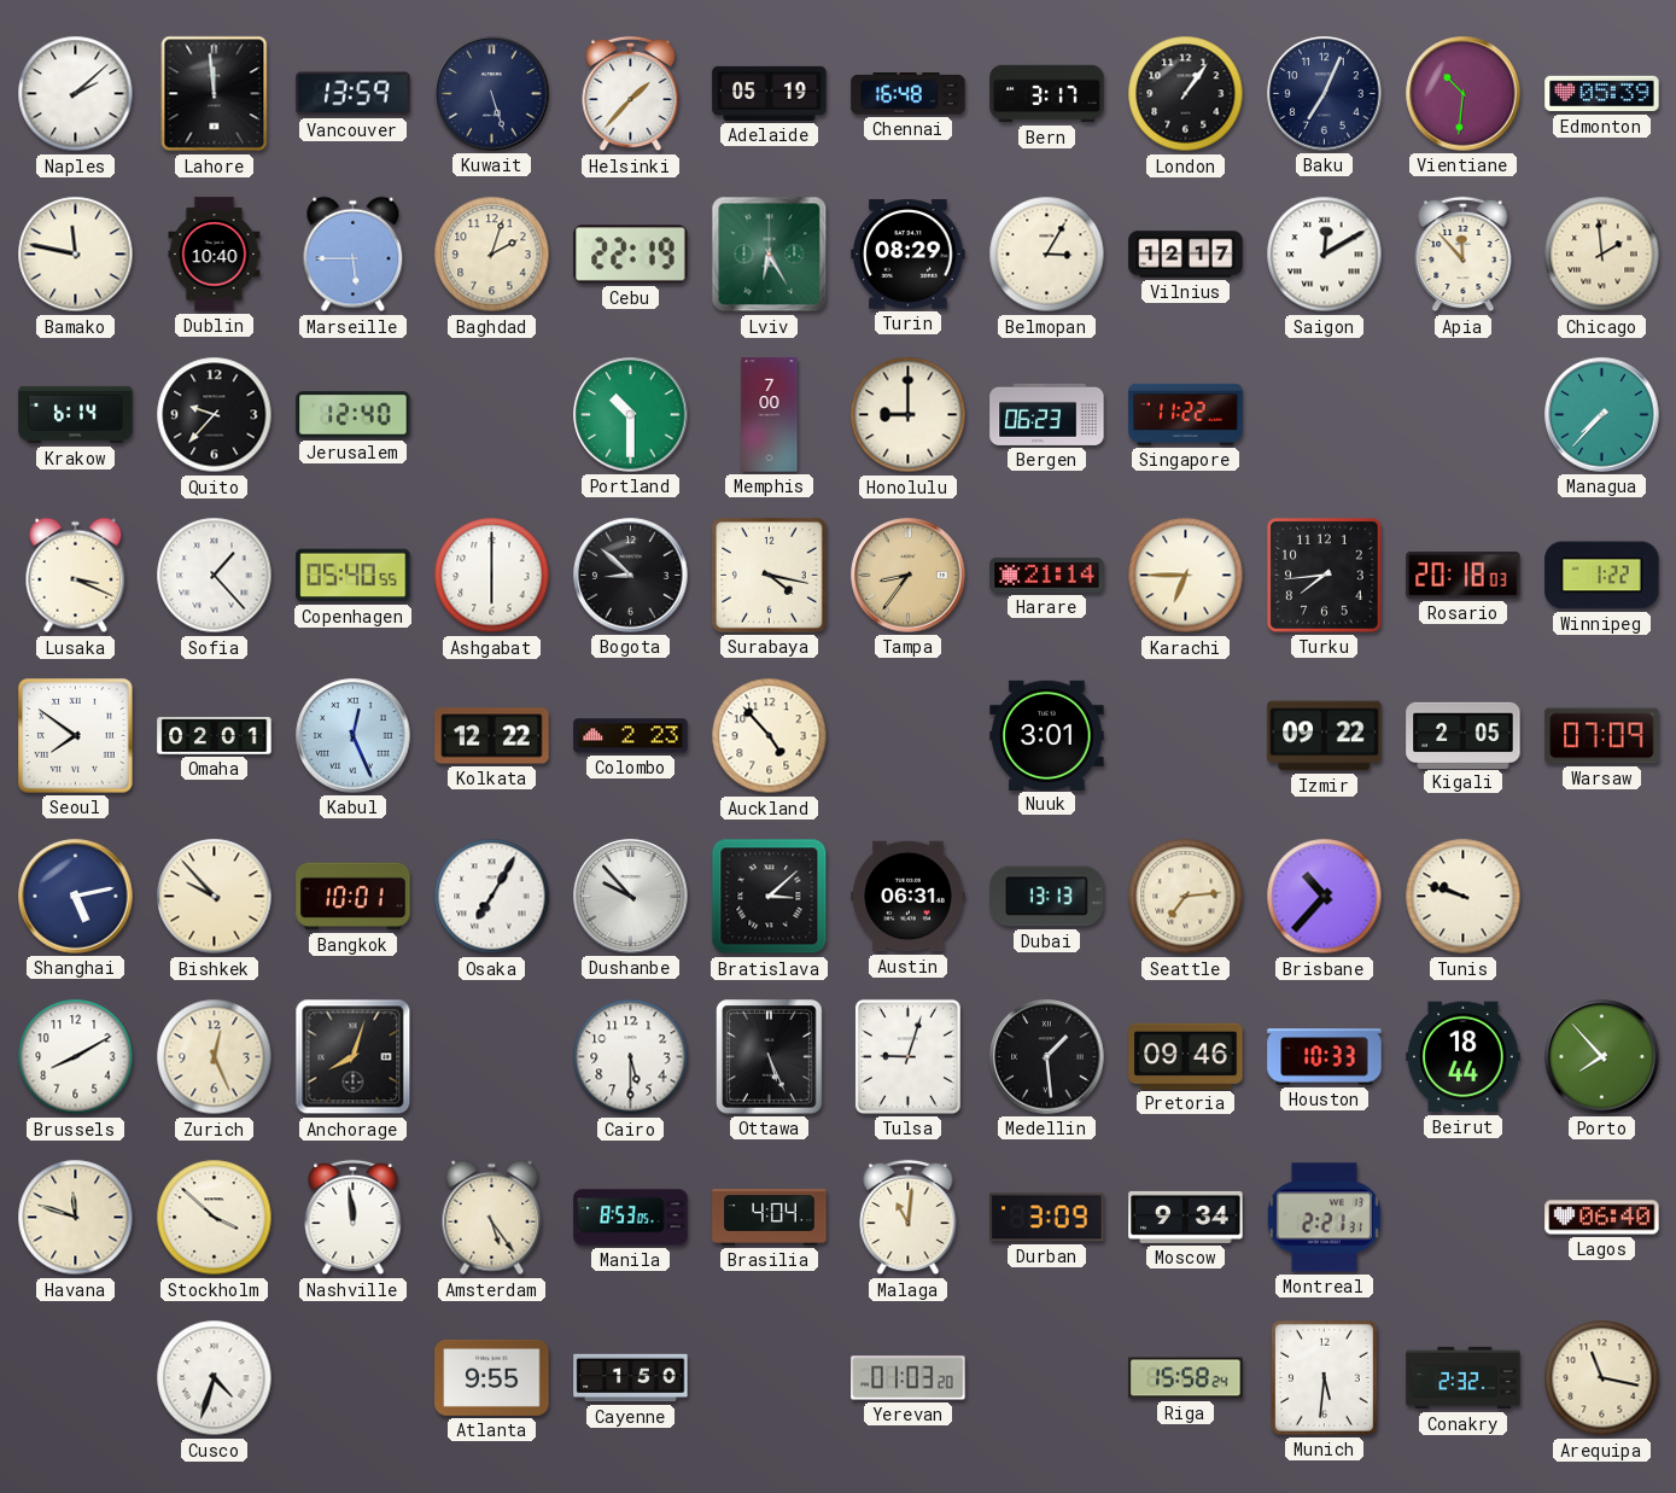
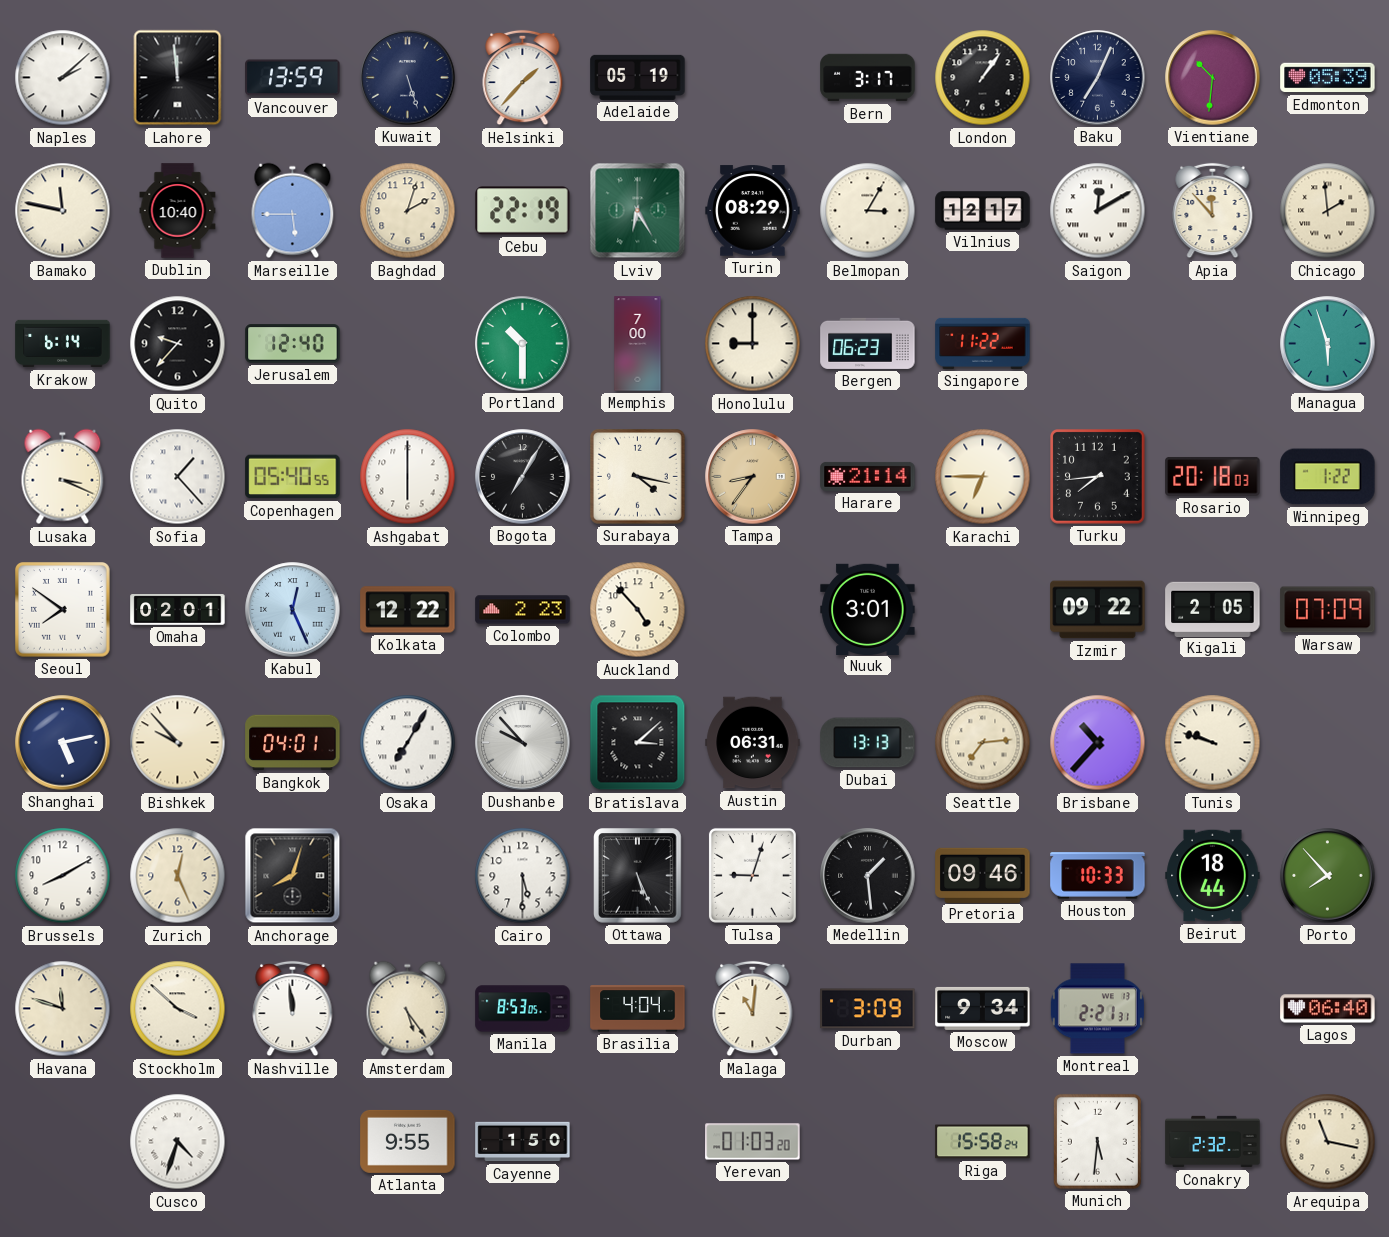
Chennai: 16:48 -> none (909, 94)
Managua: 7:37 -> 5:57 (1328, 344)
Bogota: 8:52 -> 7:05 (523, 477)
Bangkok: 10:01 -> 04:01 (293, 743)
